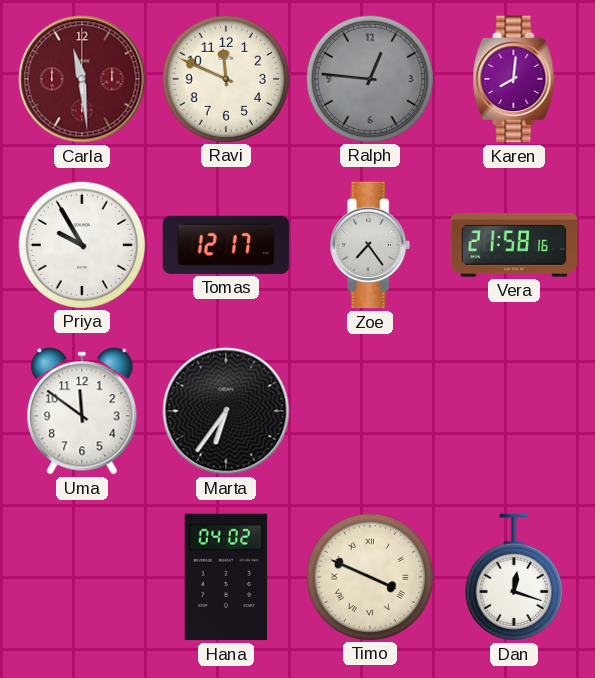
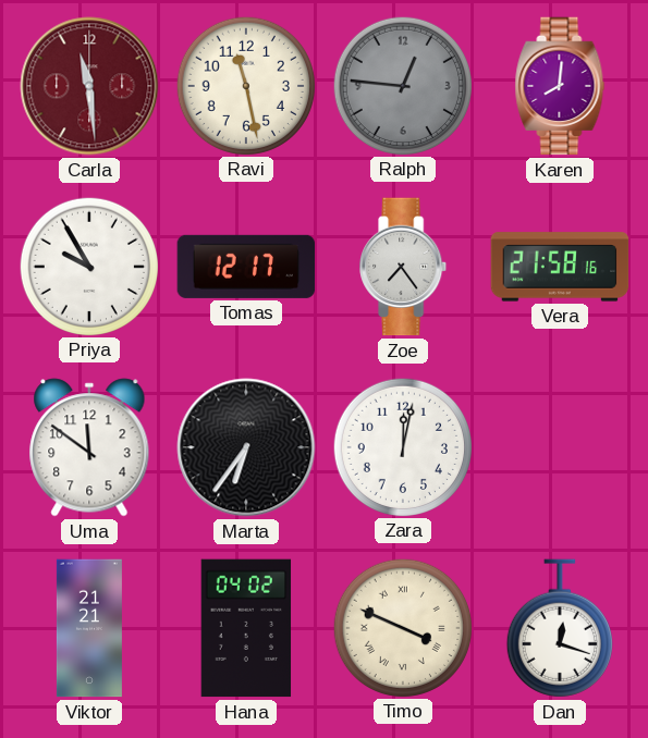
Ravi: 11:49 -> 11:28 (245, 85)
Zara: none -> 12:02 (402, 446)
Viktor: none -> 21:21 (89, 628)
